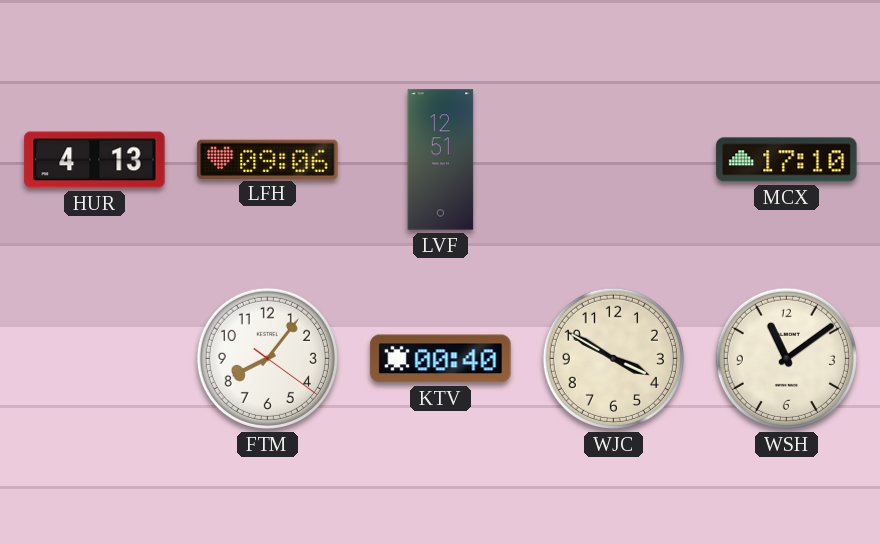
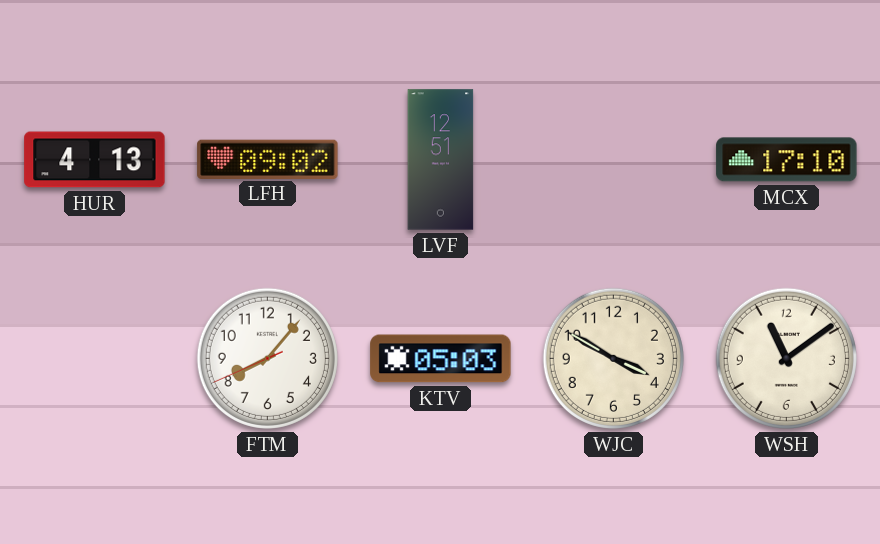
LFH: 09:06 -> 09:02 (268, 159)
FTM: 8:06:21 -> 8:06:41 (267, 358)
KTV: 00:40 -> 05:03 (441, 359)
